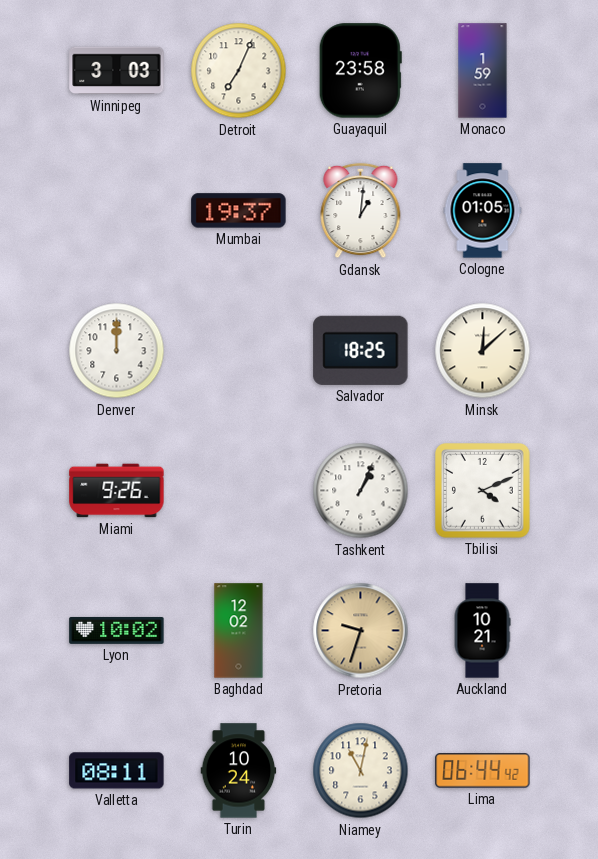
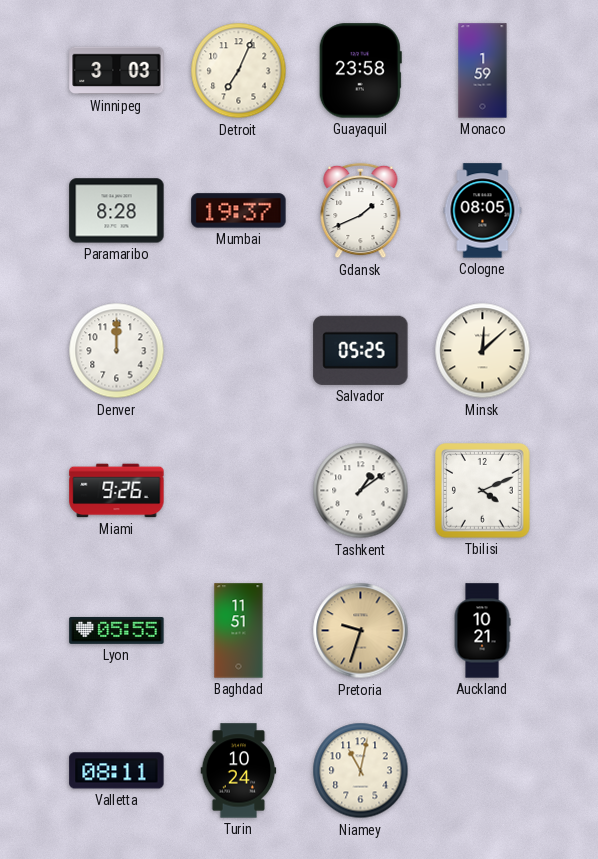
Paramaribo: none -> 8:28 (117, 211)
Gdansk: 1:01 -> 1:41 (361, 211)
Cologne: 01:05 -> 08:05 (483, 211)
Salvador: 18:25 -> 05:25 (361, 350)
Tashkent: 1:04 -> 1:09 (361, 491)
Lyon: 10:02 -> 05:55 (117, 630)
Baghdad: 12:02 -> 11:51 (239, 631)
Lima: 06:44 -> none (483, 771)
